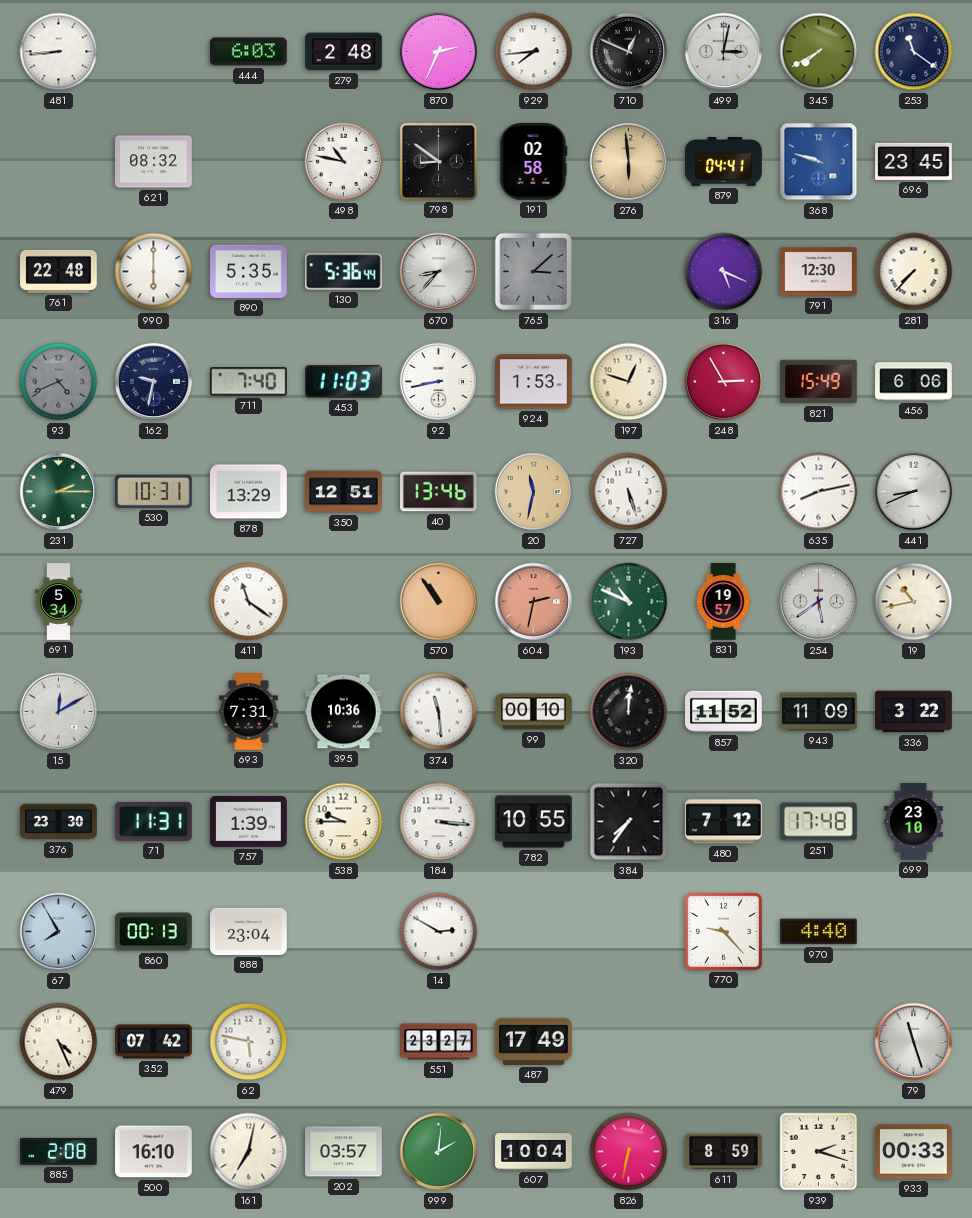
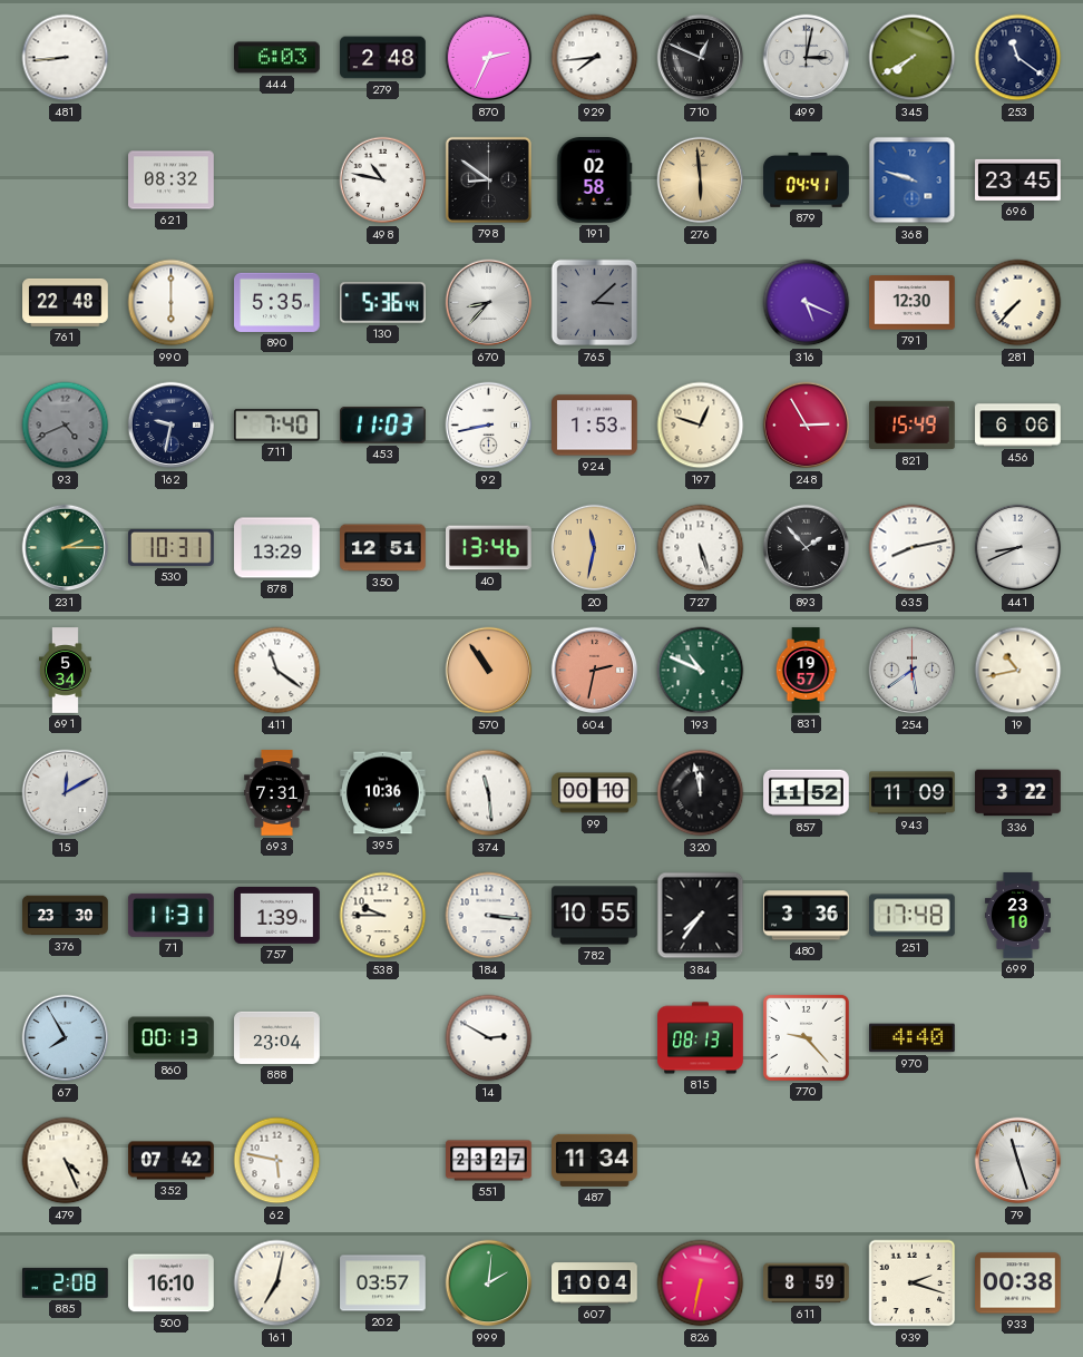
893: none -> 1:53 (807, 548)
320: 12:01 -> 11:58 (701, 793)
480: 7:12 -> 3:36 (807, 916)
815: none -> 08:13 (701, 1038)
487: 17:49 -> 11:34 (595, 1160)
933: 00:33 -> 00:38 (1018, 1283)
